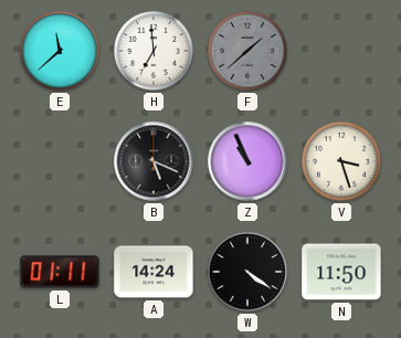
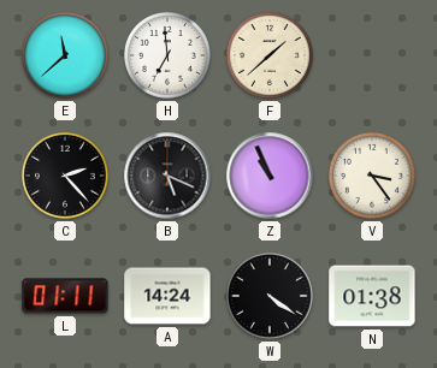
F dial: grey -> cream (270, 55)
C: none -> 2:23 (65, 176)
V: 3:27 -> 3:24 (372, 176)
N: 11:50 -> 01:38 (372, 296)
